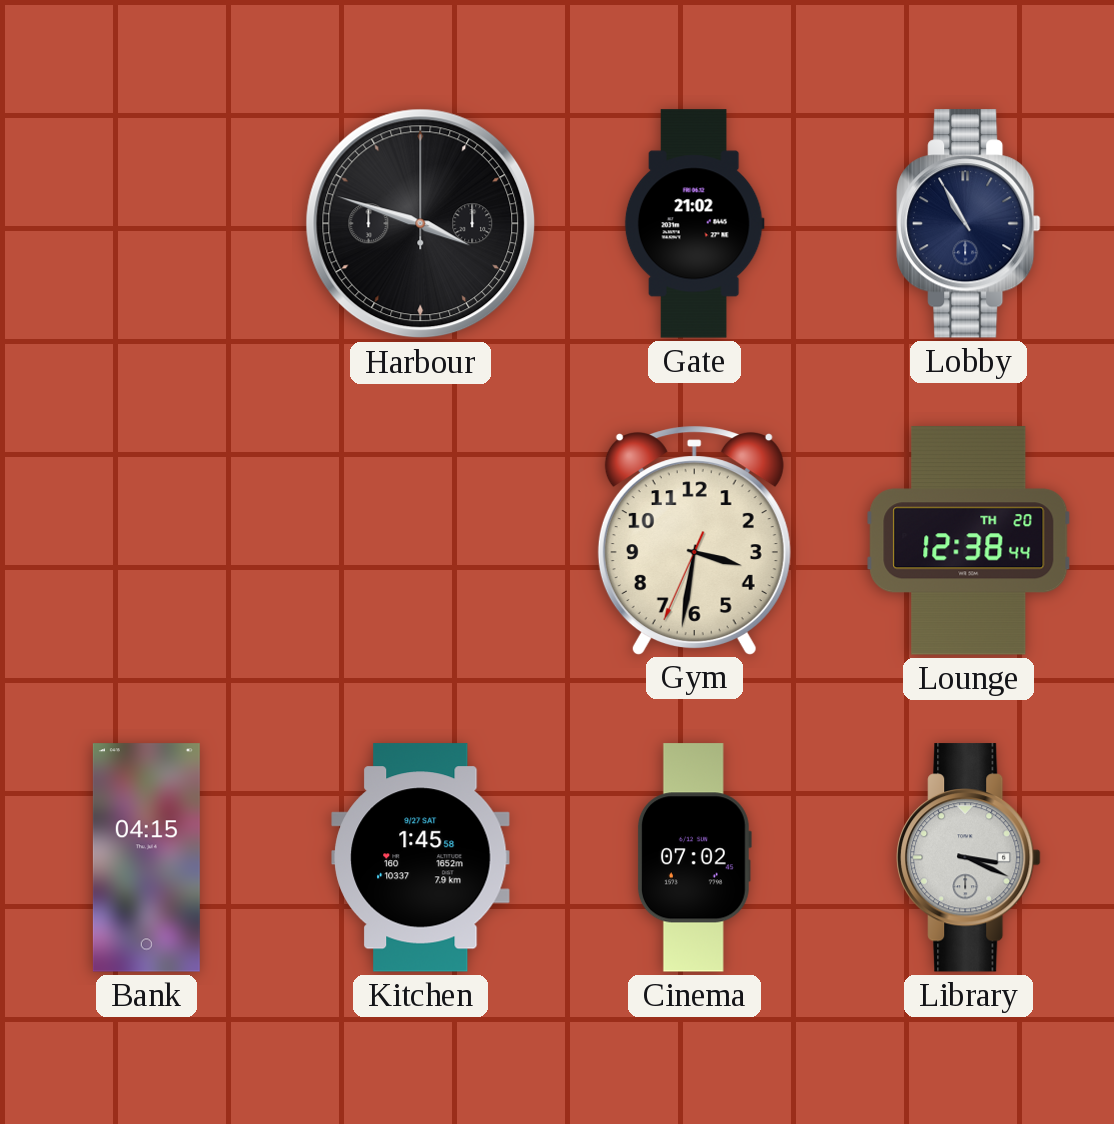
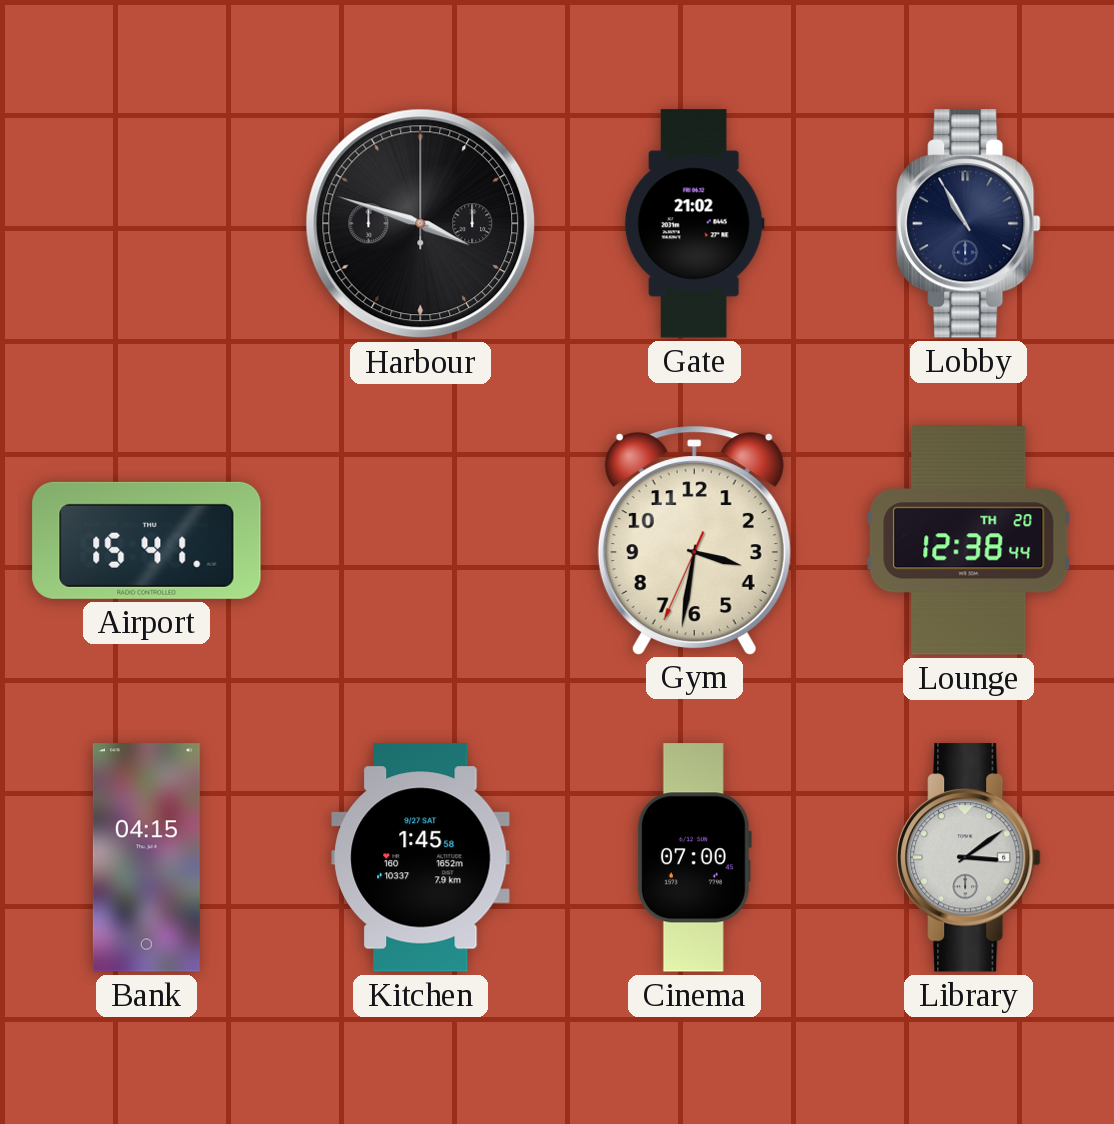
Airport: none -> 15:41 (147, 540)
Cinema: 07:02 -> 07:00 (694, 858)
Library: 3:19 -> 3:09 (969, 858)
